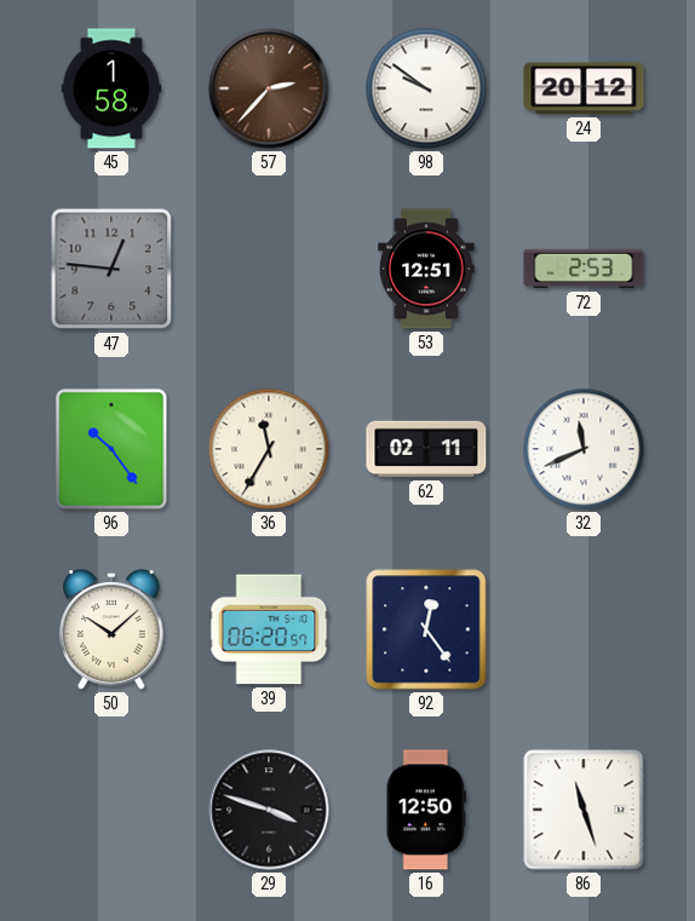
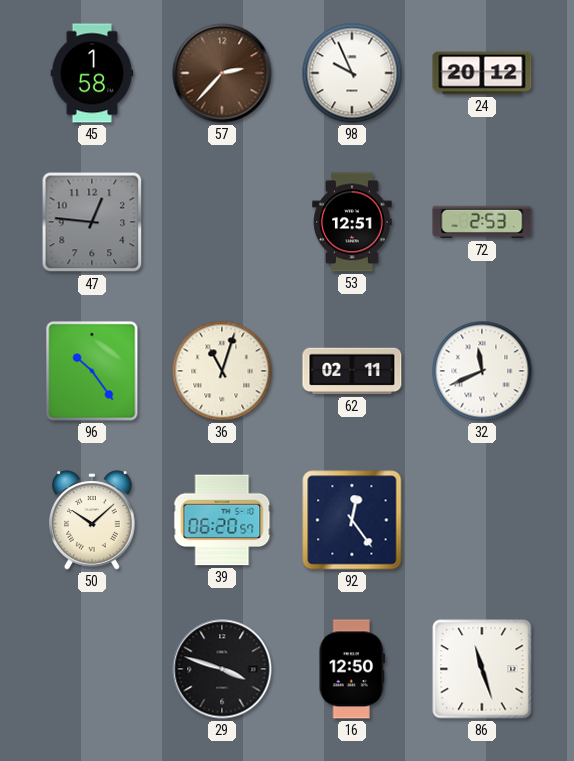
98: 9:51 -> 9:56 (352, 73)
36: 11:35 -> 11:03 (222, 371)
